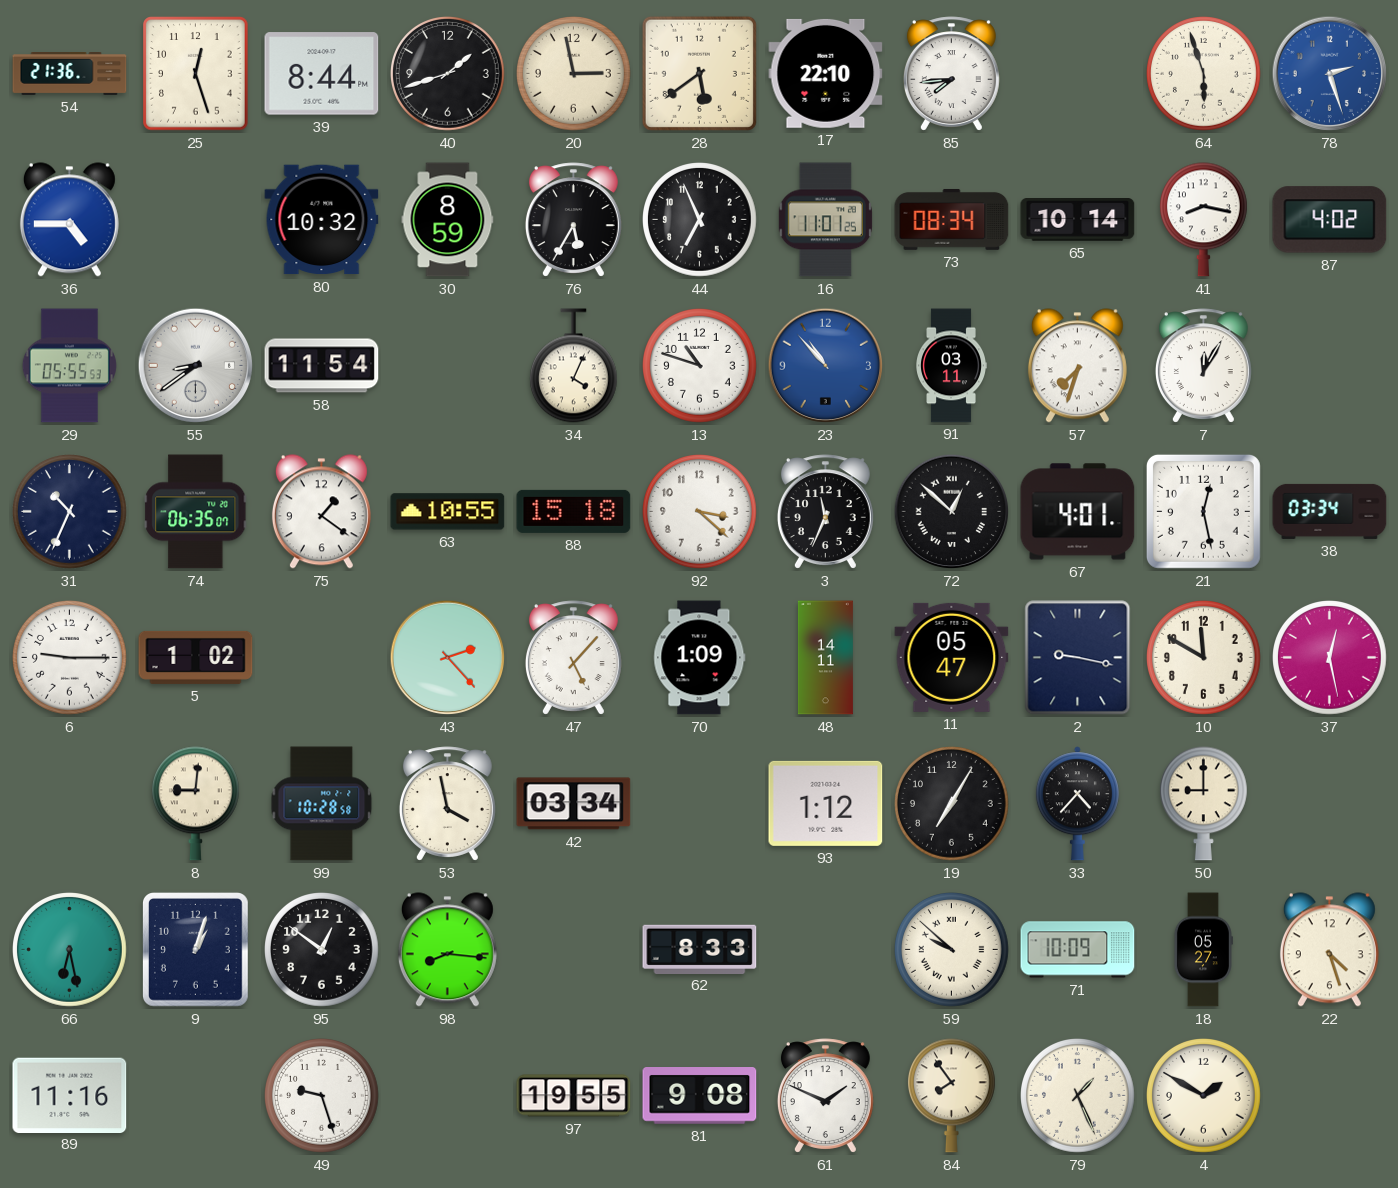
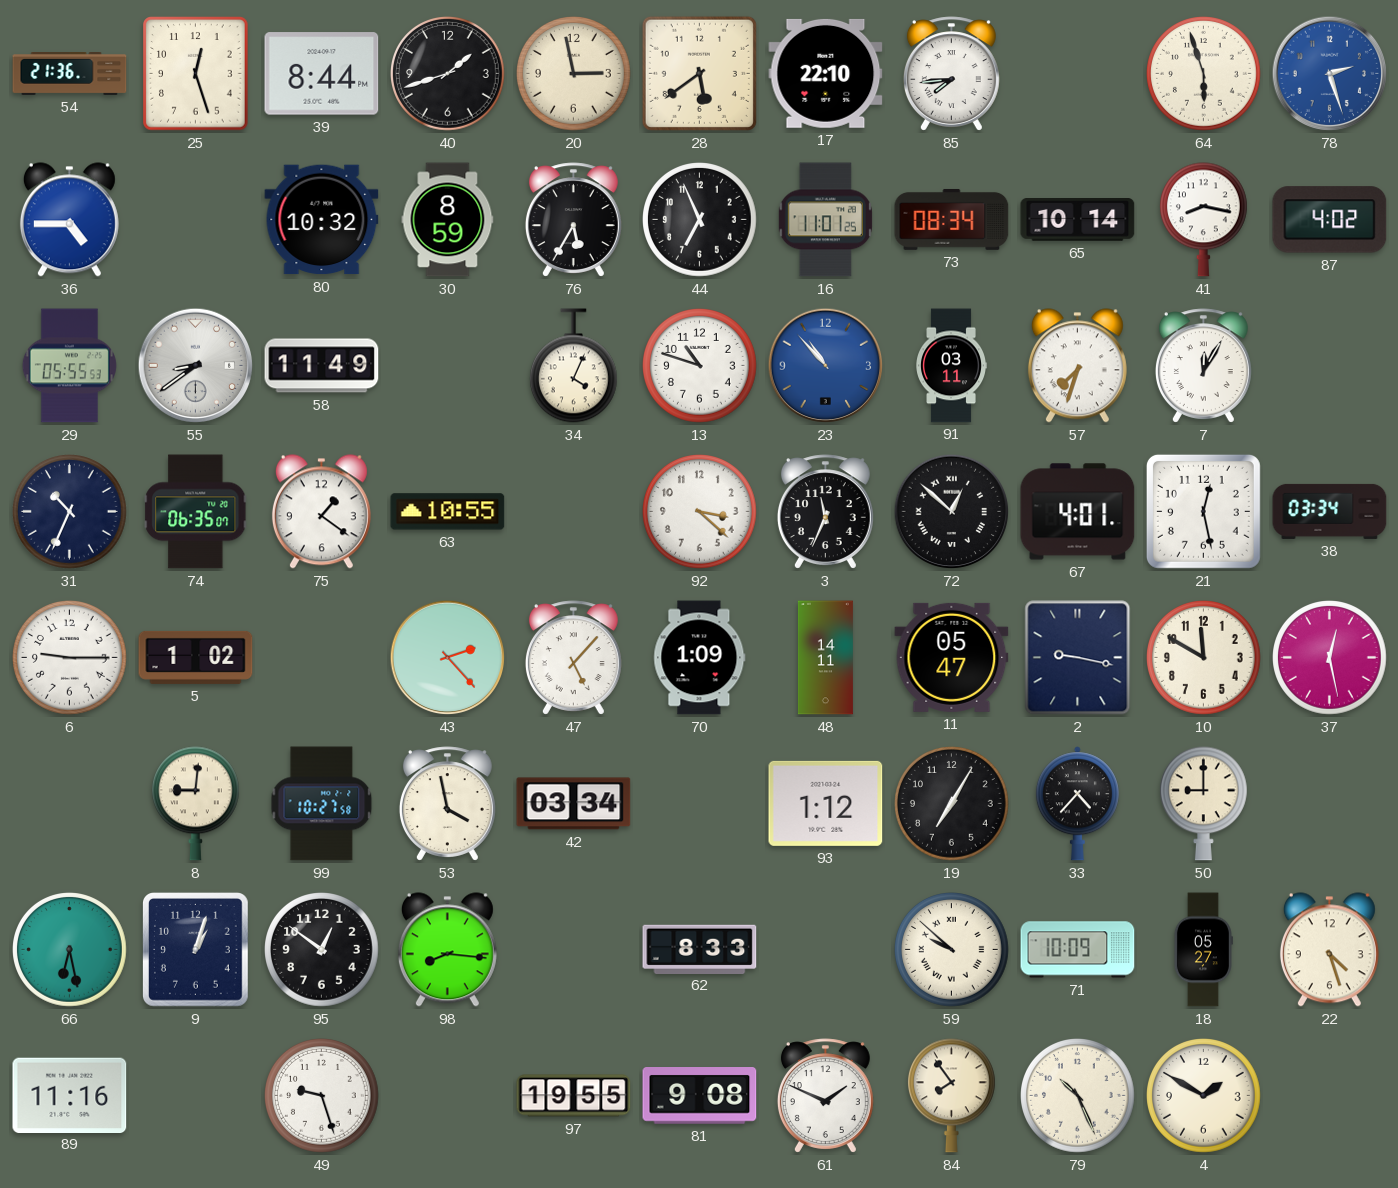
58: 11:54 -> 11:49 (322, 366)
88: 15:18 -> none (574, 511)
99: 10:28 -> 10:27 (322, 804)
79: 1:26 -> 10:26 (1078, 1096)
